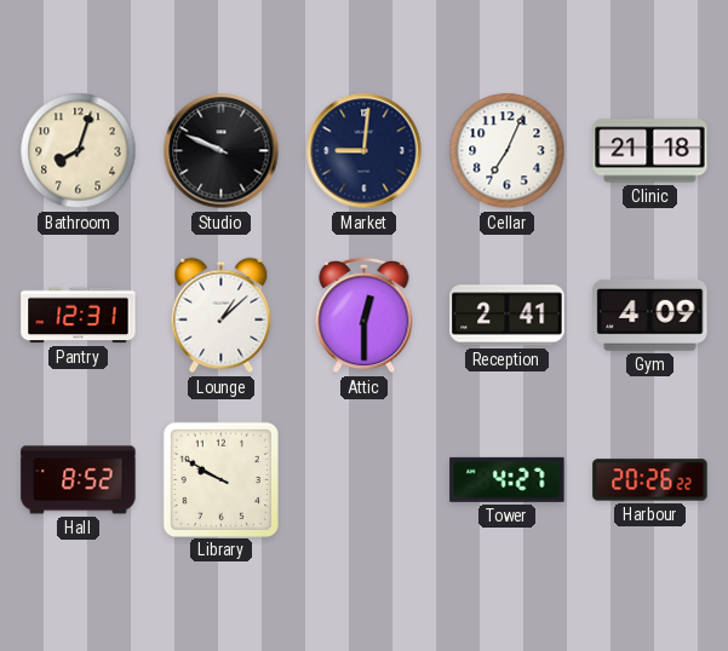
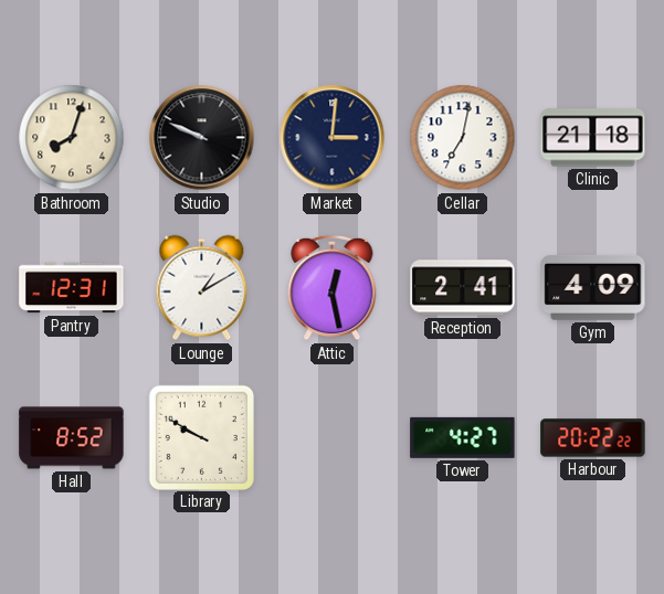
Market: 9:01 -> 3:01 (333, 138)
Cellar: 7:04 -> 7:02 (463, 138)
Lounge: 1:08 -> 1:10 (202, 288)
Attic: 12:30 -> 12:28 (333, 288)
Harbour: 20:26 -> 20:22 (593, 438)
